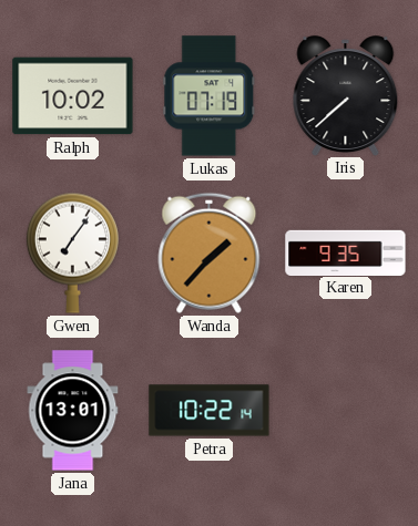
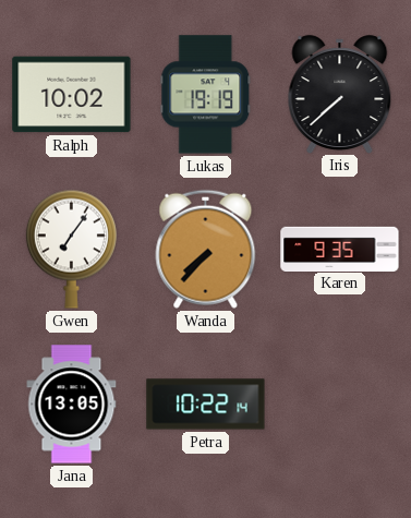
Lukas: 07:19 -> 19:19 (206, 95)
Wanda: 1:37 -> 7:37 (206, 249)
Jana: 13:01 -> 13:05 (72, 405)
